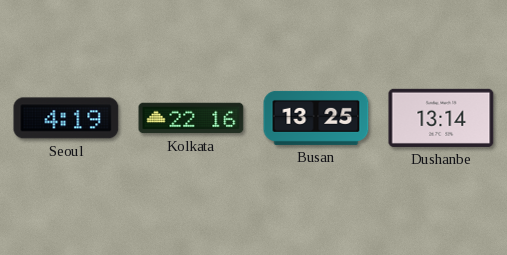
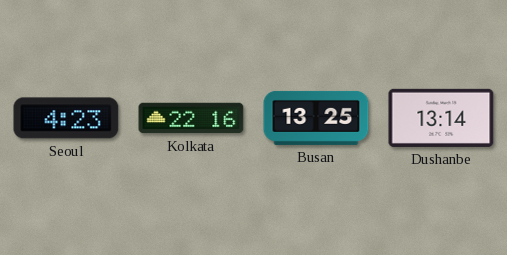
Seoul: 4:19 -> 4:23 (66, 118)
